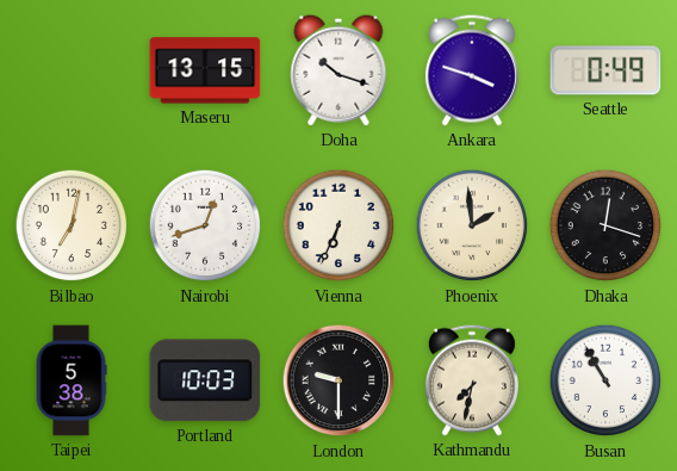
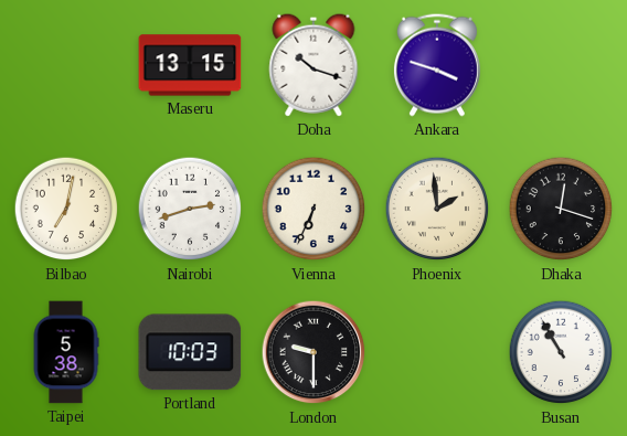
Seattle: 0:49 -> none (605, 70)
Nairobi: 12:42 -> 2:42 (190, 209)
Kathmandu: 7:32 -> none (472, 380)
